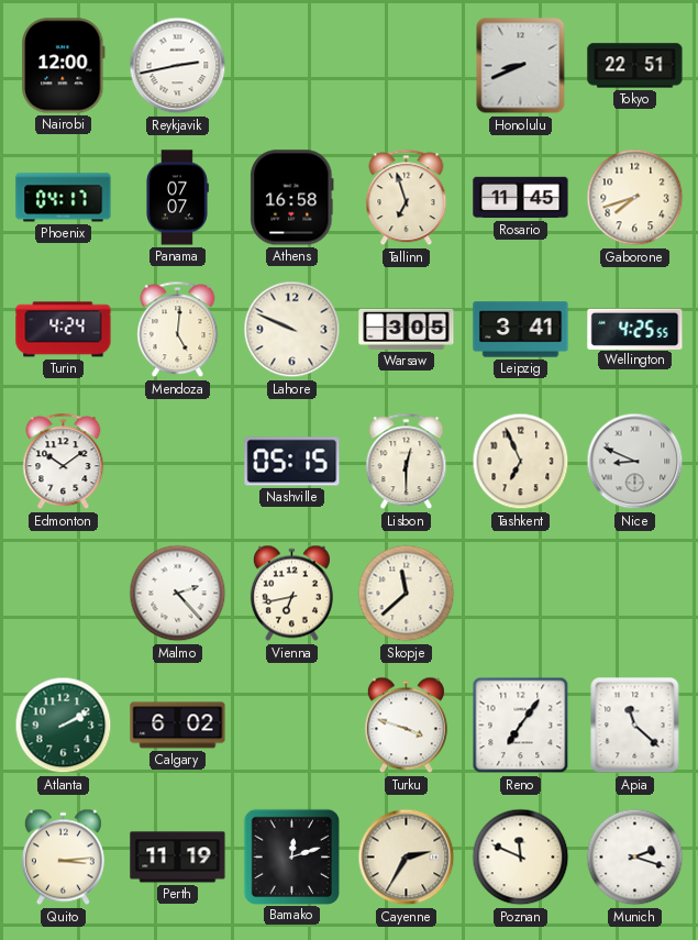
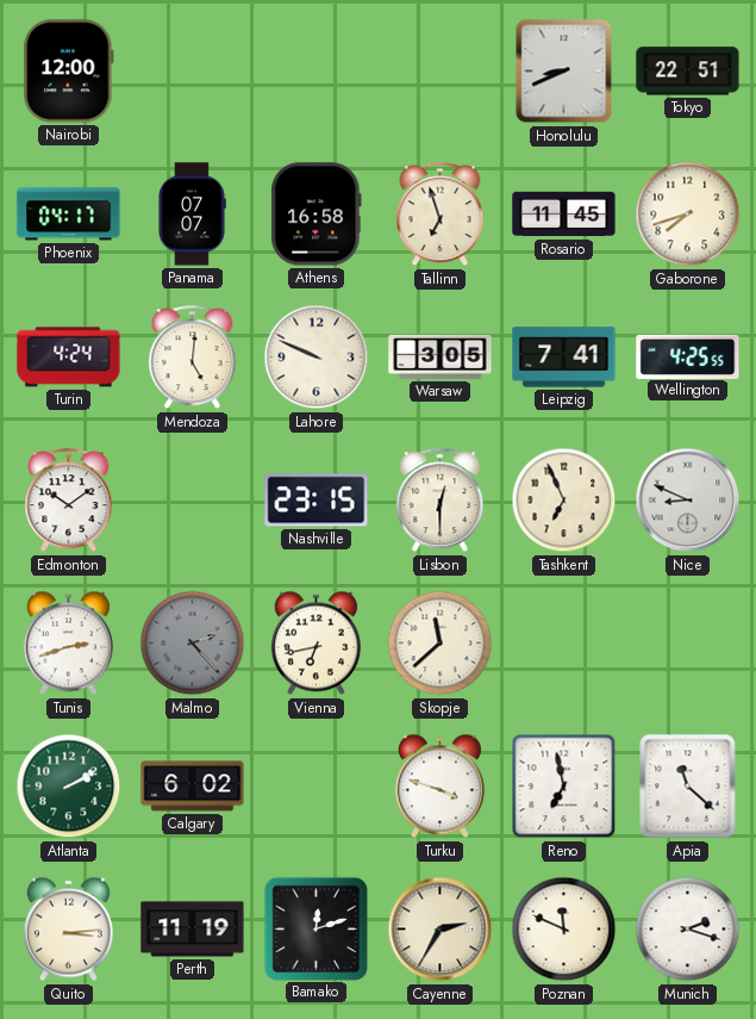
Reykjavik: 2:43 -> none (178, 66)
Leipzig: 3:41 -> 7:41 (564, 358)
Nashville: 05:15 -> 23:15 (317, 501)
Tunis: none -> 2:42 (68, 644)
Malmo dial: white -> grey (193, 644)
Reno: 7:06 -> 6:58 (564, 787)
